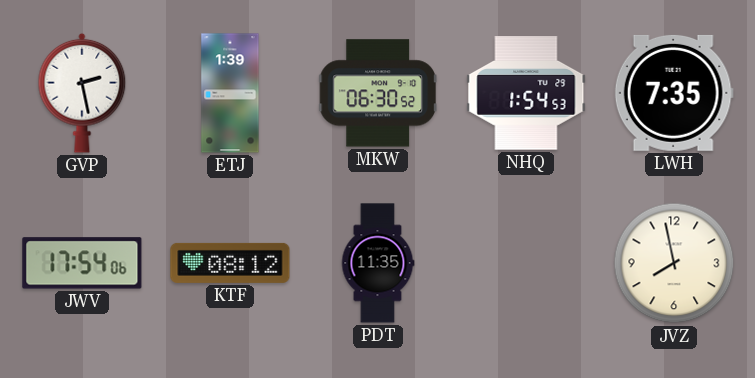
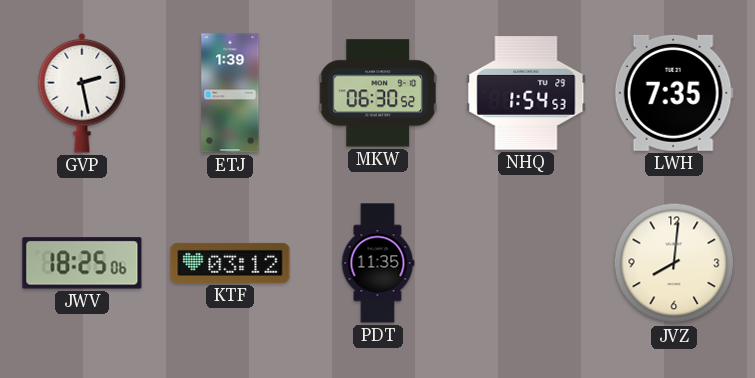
JWV: 17:54 -> 18:25 (82, 263)
KTF: 08:12 -> 03:12 (230, 263)
JVZ: 7:58 -> 8:01 (674, 263)
